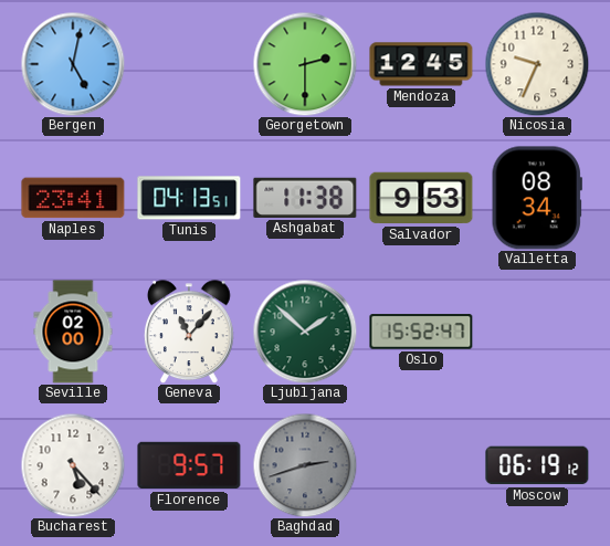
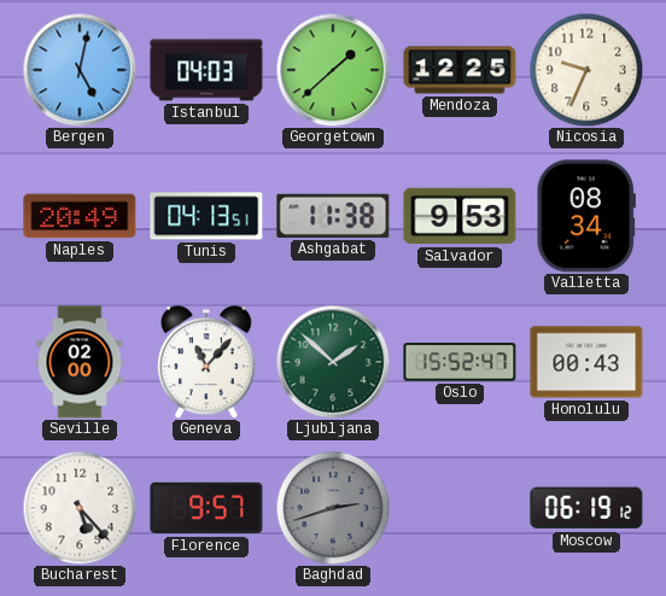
Istanbul: none -> 04:03 (206, 70)
Georgetown: 2:30 -> 1:38 (333, 70)
Mendoza: 12:45 -> 12:25 (460, 70)
Naples: 23:41 -> 20:49 (80, 216)
Honolulu: none -> 00:43 (586, 362)
